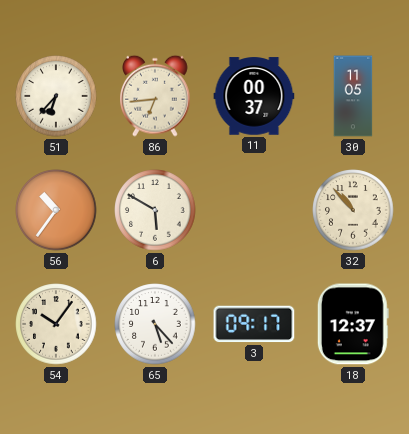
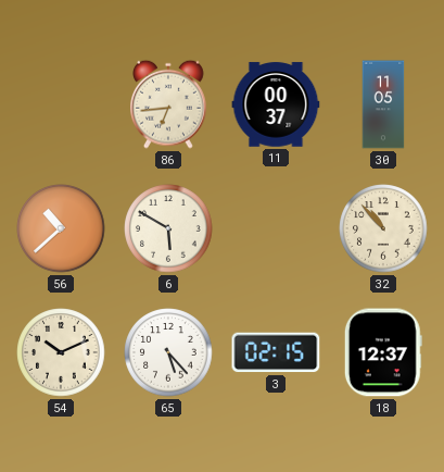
51: 6:37 -> none (56, 96)
56: 10:36 -> 10:38 (61, 228)
54: 10:06 -> 10:11 (61, 352)
3: 09:17 -> 02:15 (276, 352)
